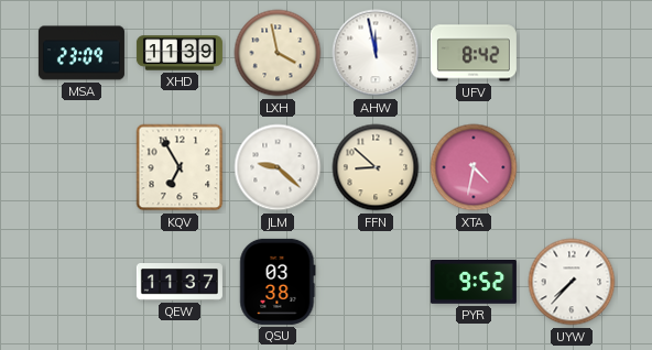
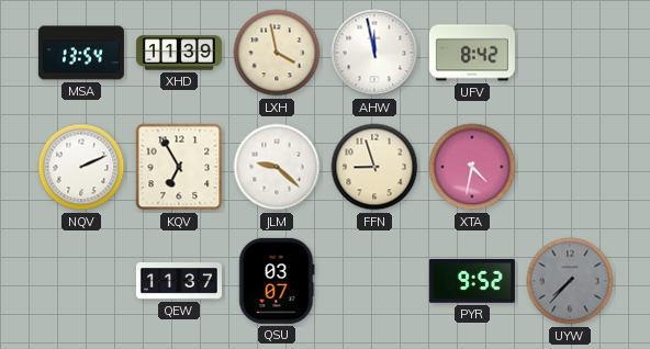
MSA: 23:09 -> 13:54 (81, 53)
NQV: none -> 2:11 (81, 167)
FFN: 8:52 -> 8:57 (374, 167)
QSU: 03:38 -> 03:07 (277, 281)
UYW dial: white -> grey (570, 281)
